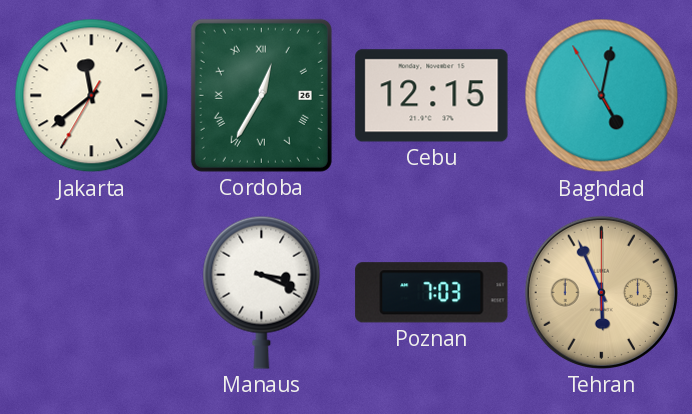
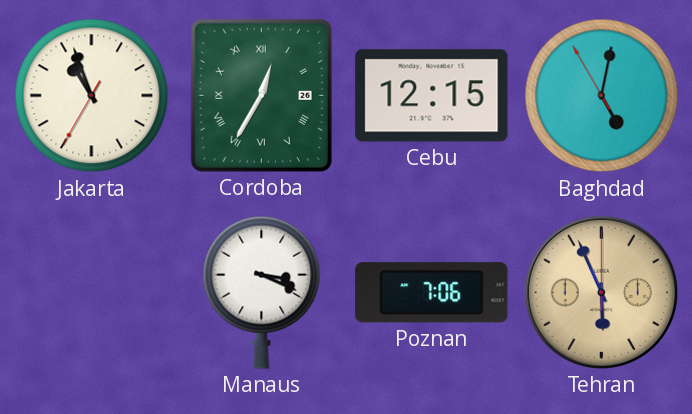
Jakarta: 11:38 -> 10:56 (92, 96)
Poznan: 7:03 -> 7:06 (432, 293)
